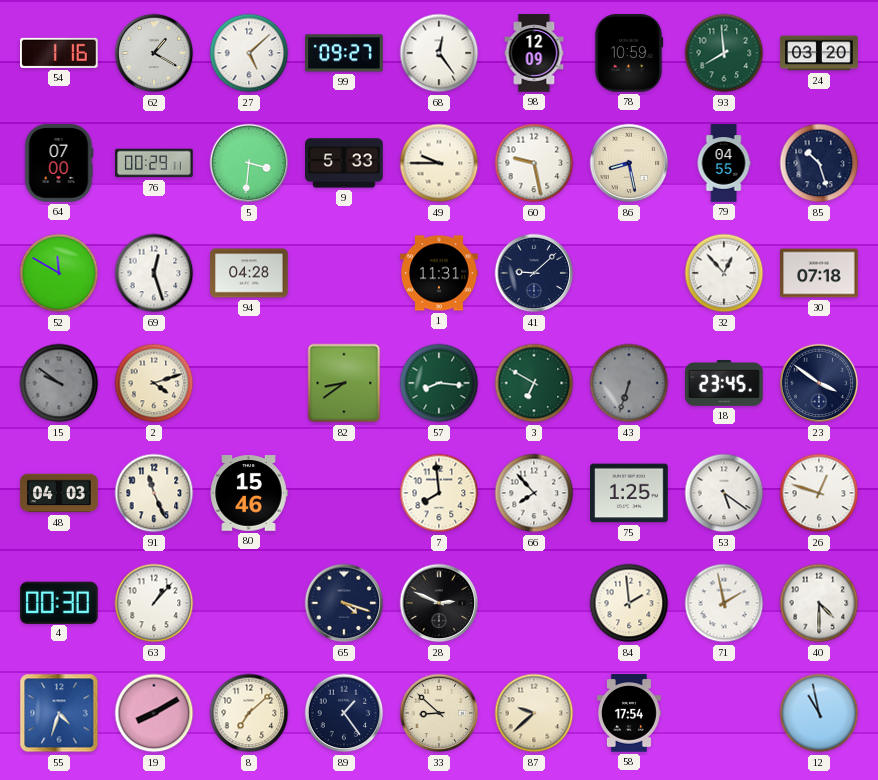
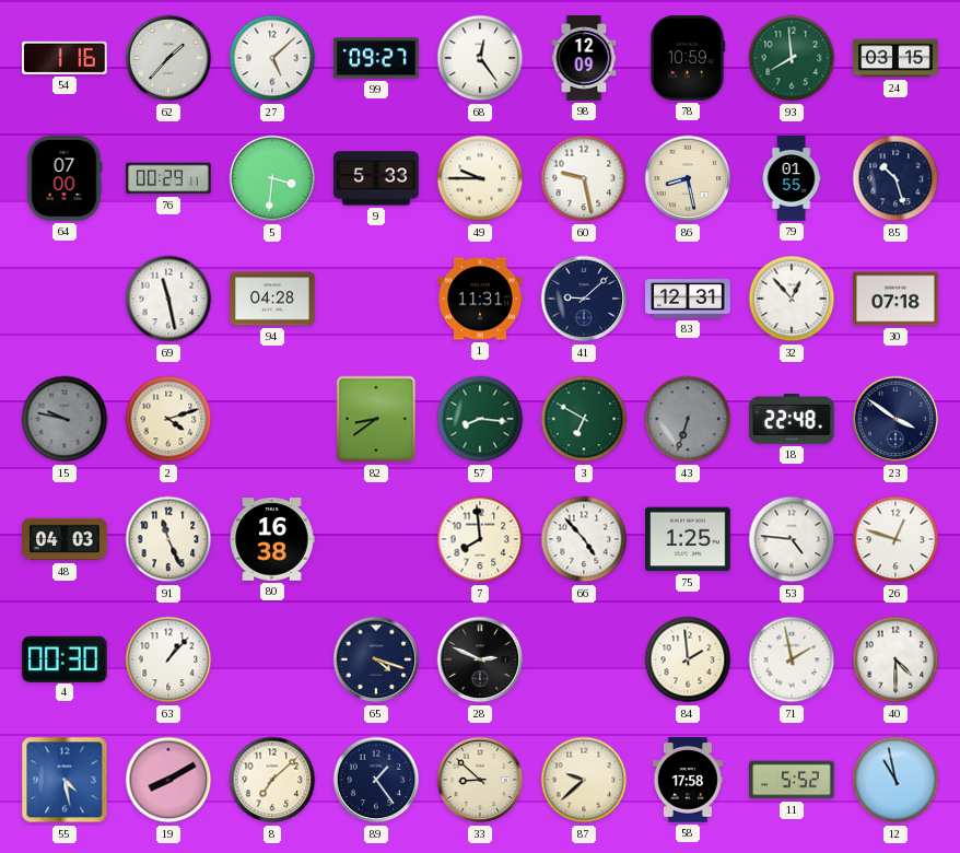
62: 1:20 -> 1:37 (168, 58)
24: 03:20 -> 03:15 (895, 58)
79: 04:55 -> 01:55 (792, 178)
52: 11:50 -> none (59, 273)
69: 12:27 -> 11:28 (168, 299)
83: none -> 12:31 (688, 299)
15: 9:51 -> 9:47 (65, 419)
18: 23:45 -> 22:48 (793, 420)
80: 15:46 -> 16:38 (272, 539)
66: 7:53 -> 4:53 (584, 539)
53: 5:21 -> 4:46 (792, 539)
55: 4:33 -> 4:28 (65, 780)
58: 17:54 -> 17:58 (688, 780)
11: none -> 5:52 (792, 780)
